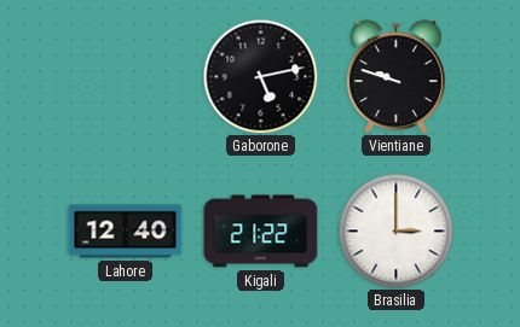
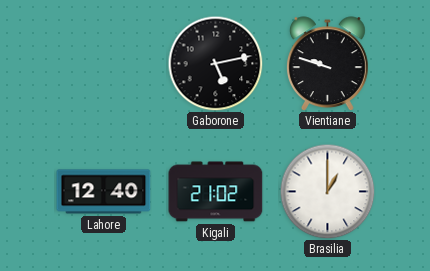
Kigali: 21:22 -> 21:02 (216, 192)
Brasilia: 3:00 -> 1:00 (327, 191)
